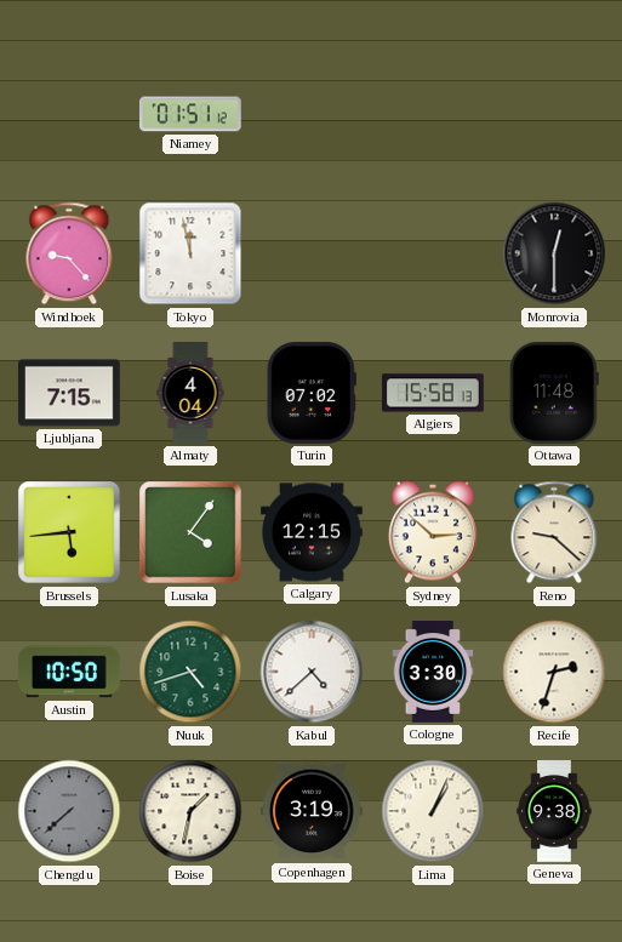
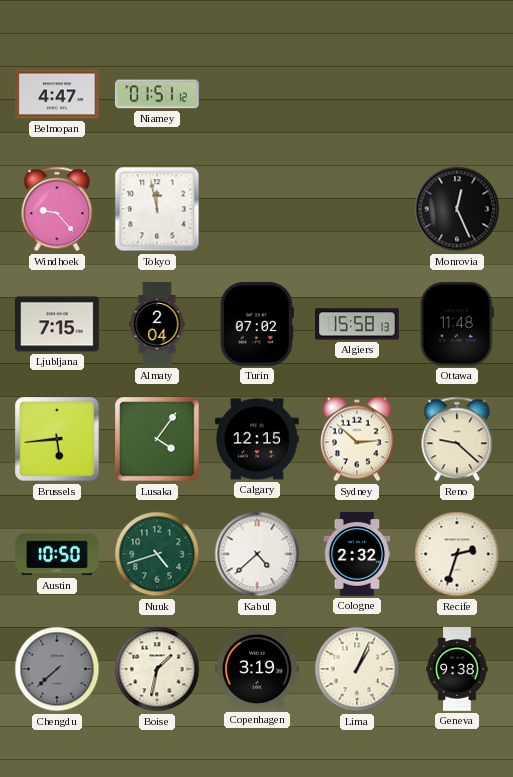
Belmopan: none -> 4:47 (58, 94)
Monrovia: 12:30 -> 12:26 (457, 209)
Almaty: 4:04 -> 2:04 (157, 324)
Cologne: 3:30 -> 2:32 (357, 555)
